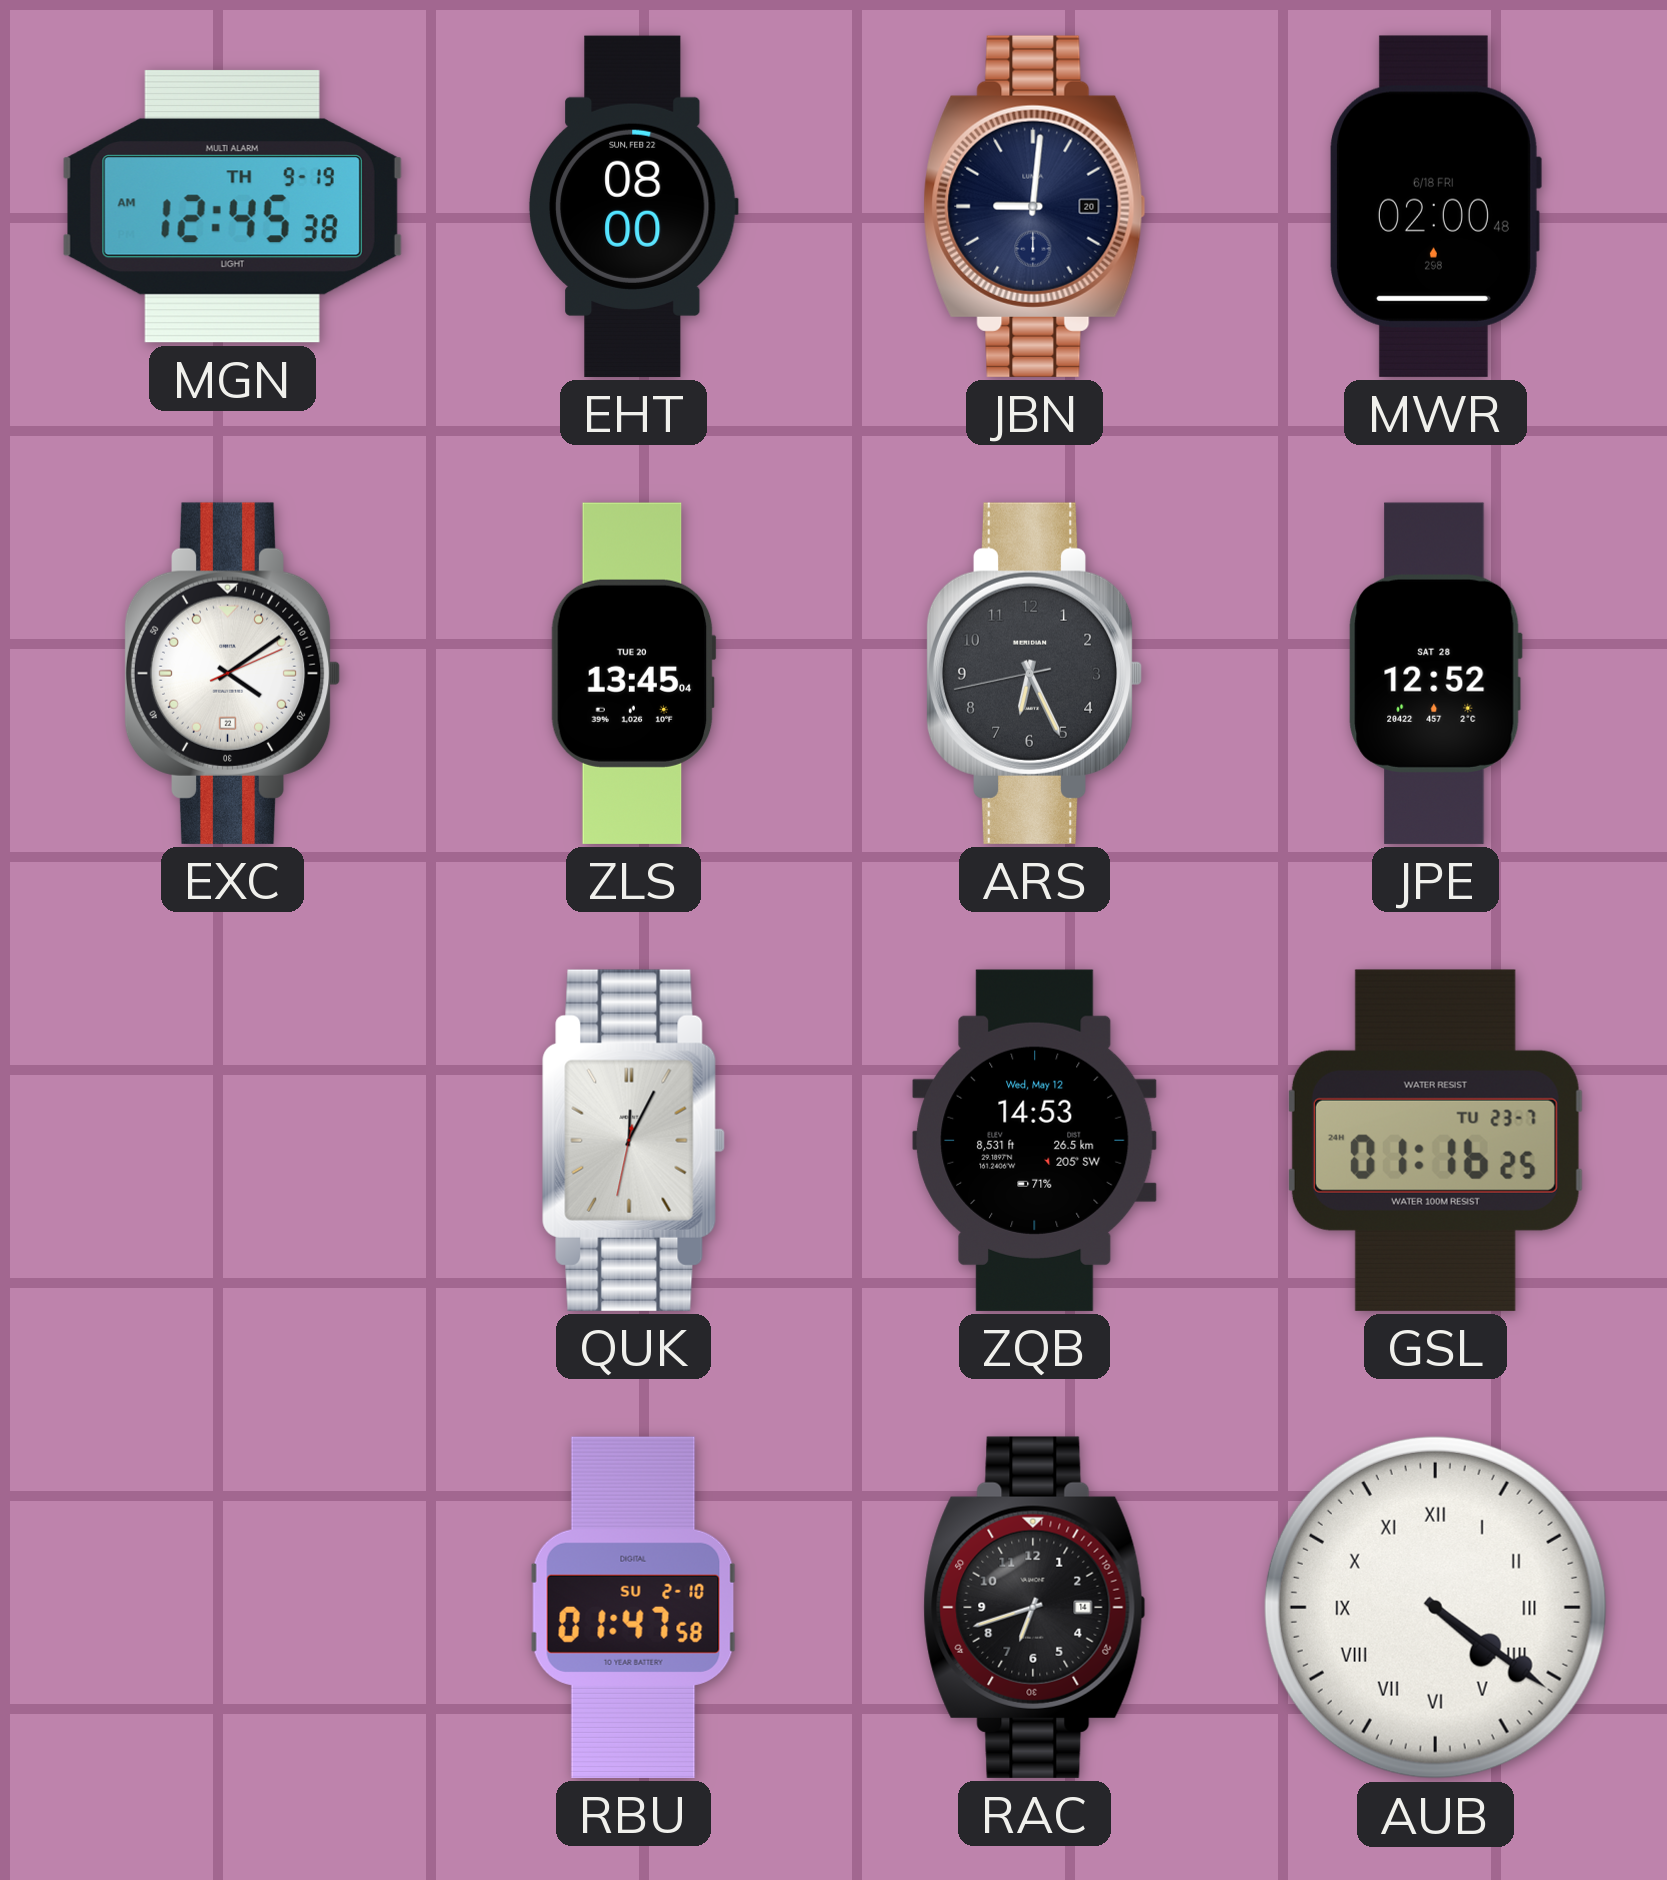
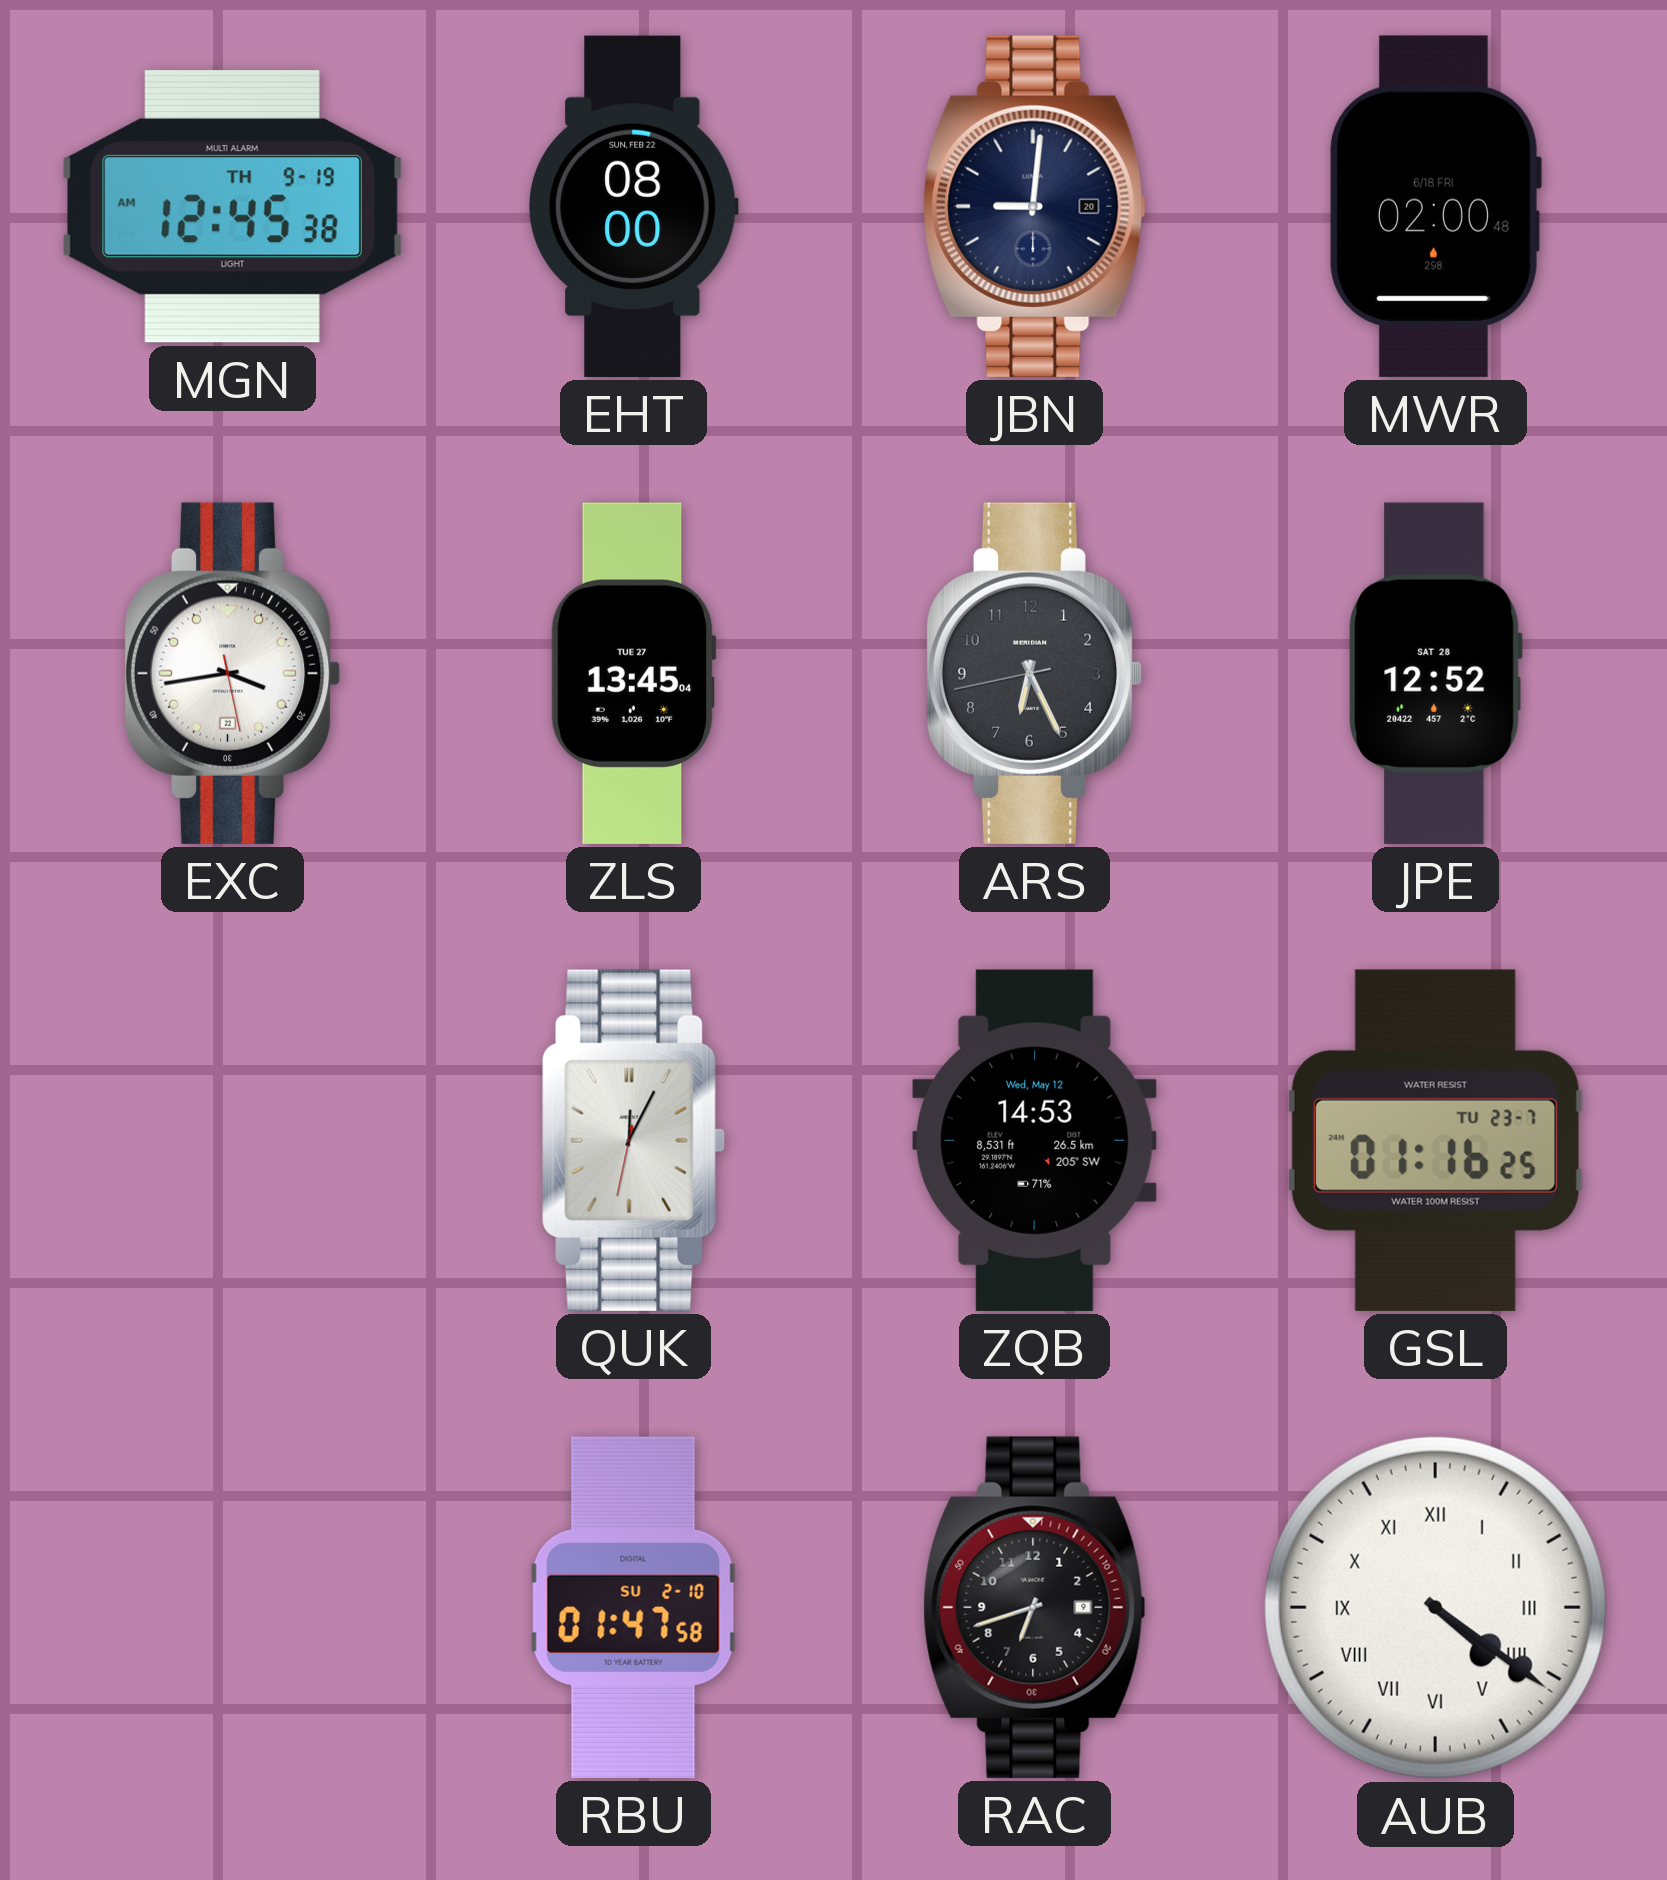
EXC: 4:09 -> 3:43 (232, 673)
ZLS date: TUE 20 -> TUE 27 (633, 673)
RAC date: 14 -> 9 (1035, 1607)
